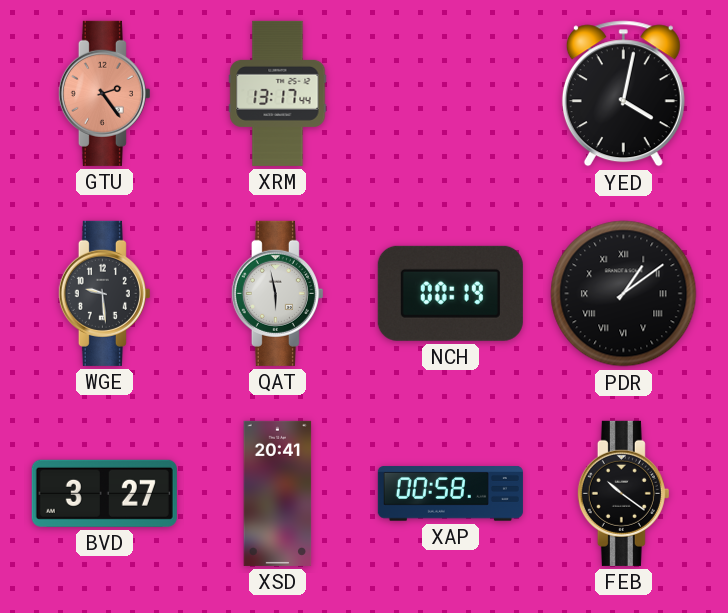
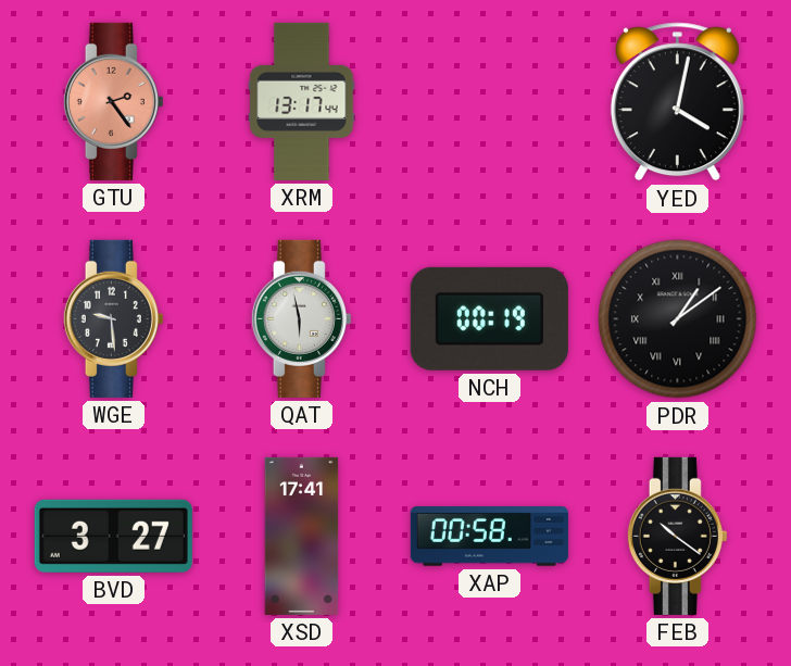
XSD: 20:41 -> 17:41 (302, 536)
